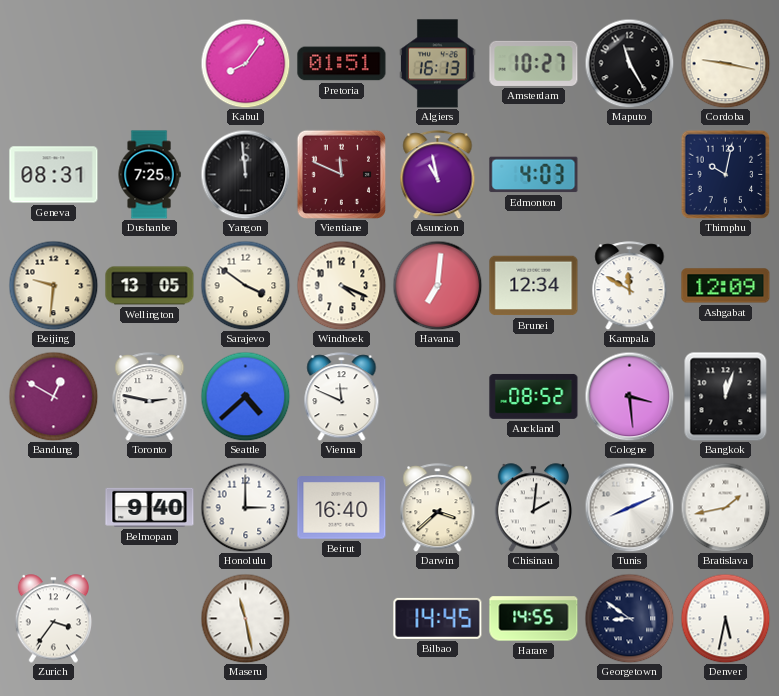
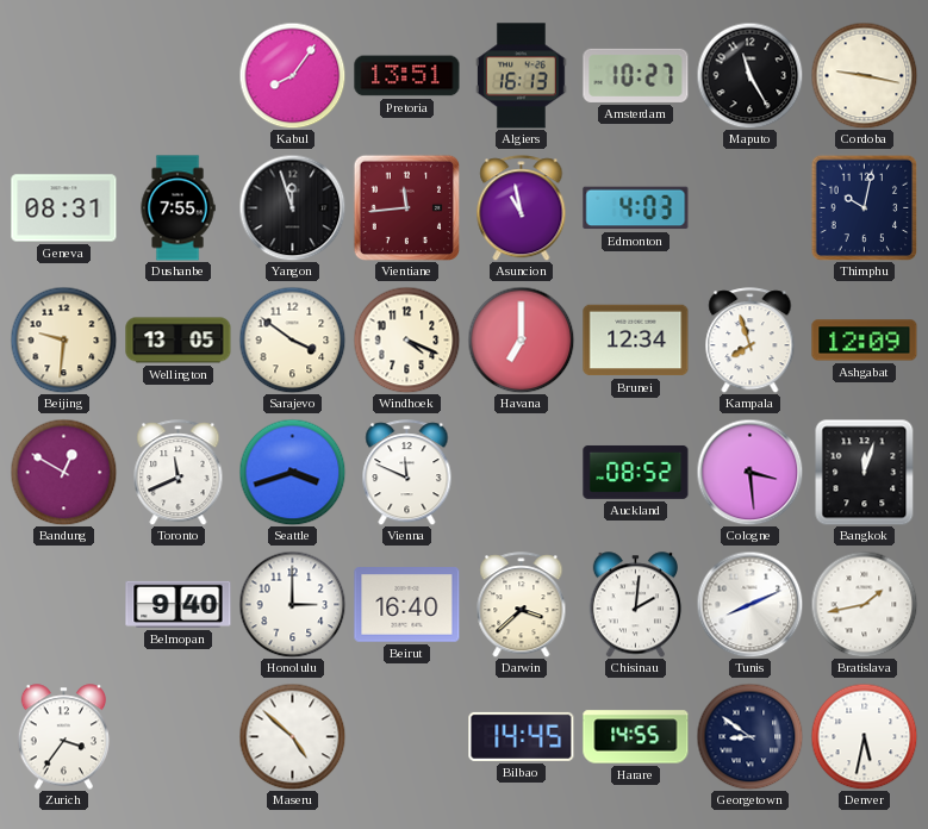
Pretoria: 01:51 -> 13:51 (407, 76)
Dushanbe: 7:25 -> 7:55 (177, 208)
Yangon: 11:59 -> 11:57 (292, 207)
Vientiane: 11:49 -> 11:44 (406, 207)
Havana: 7:01 -> 7:00 (521, 339)
Kampala: 11:50 -> 7:57 (751, 341)
Toronto: 2:47 -> 11:41 (179, 473)
Seattle: 4:38 -> 3:42 (292, 472)
Maseru: 11:28 -> 4:52 (292, 736)
